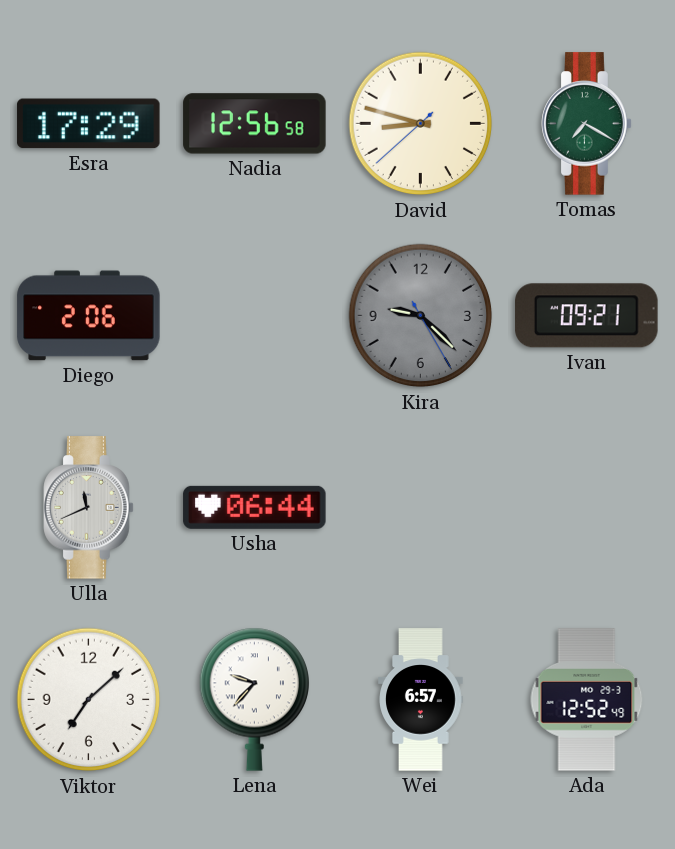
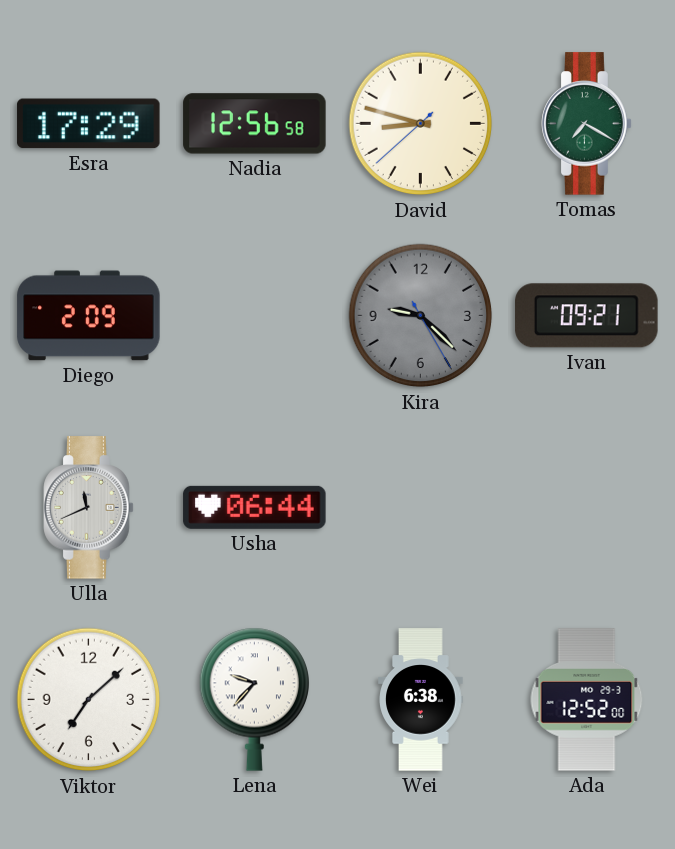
Diego: 2:06 -> 2:09 (89, 316)
Wei: 6:57 -> 6:38 (421, 700)
Ada: 12:52:49 -> 12:52:00 (587, 700)
